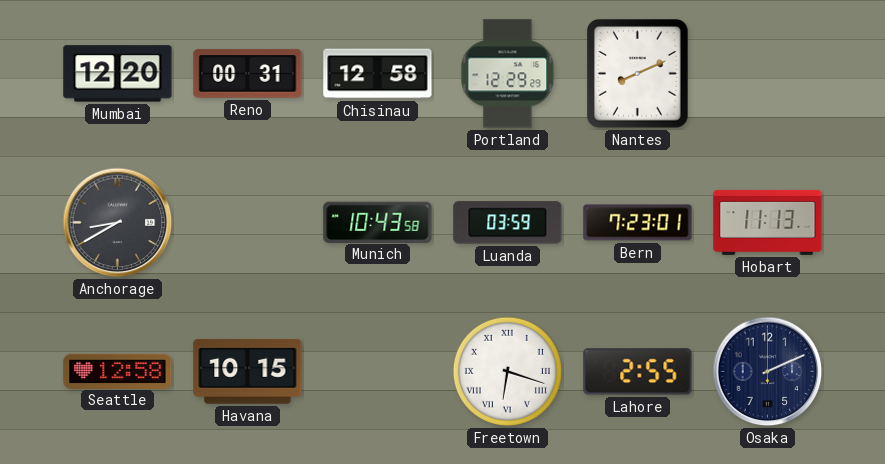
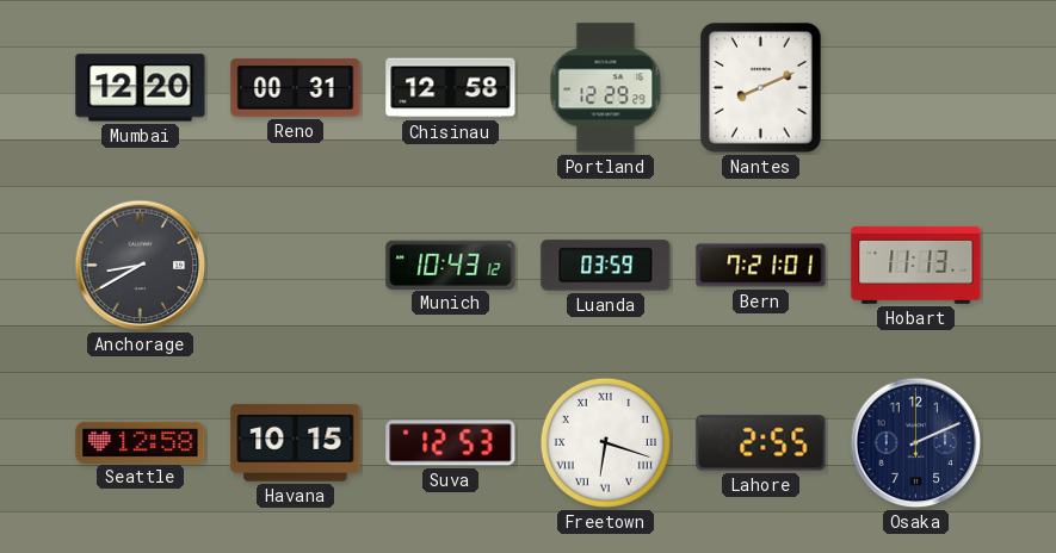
Munich: 10:43:58 -> 10:43:12 (451, 265)
Bern: 7:23 -> 7:21 (761, 266)
Suva: none -> 12:53 (451, 443)
